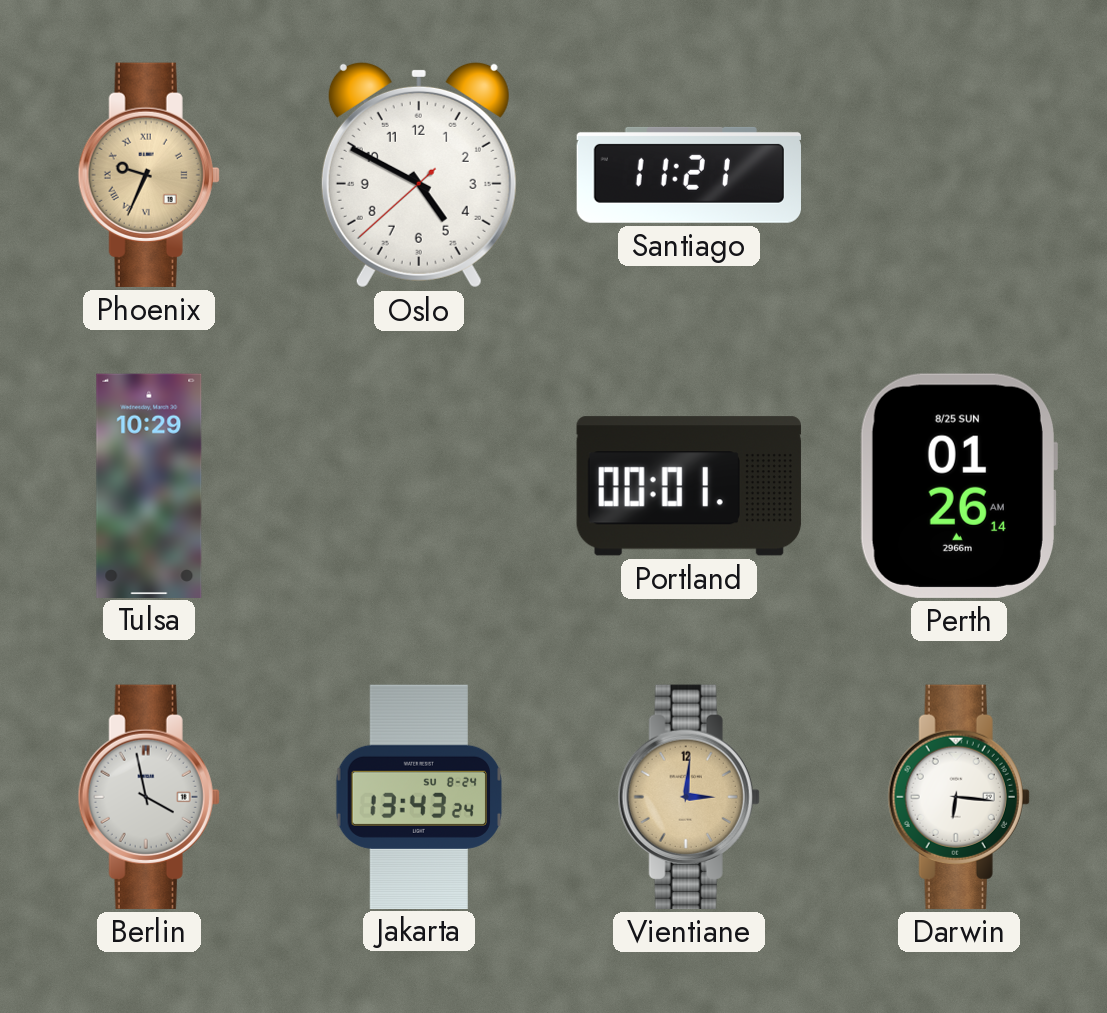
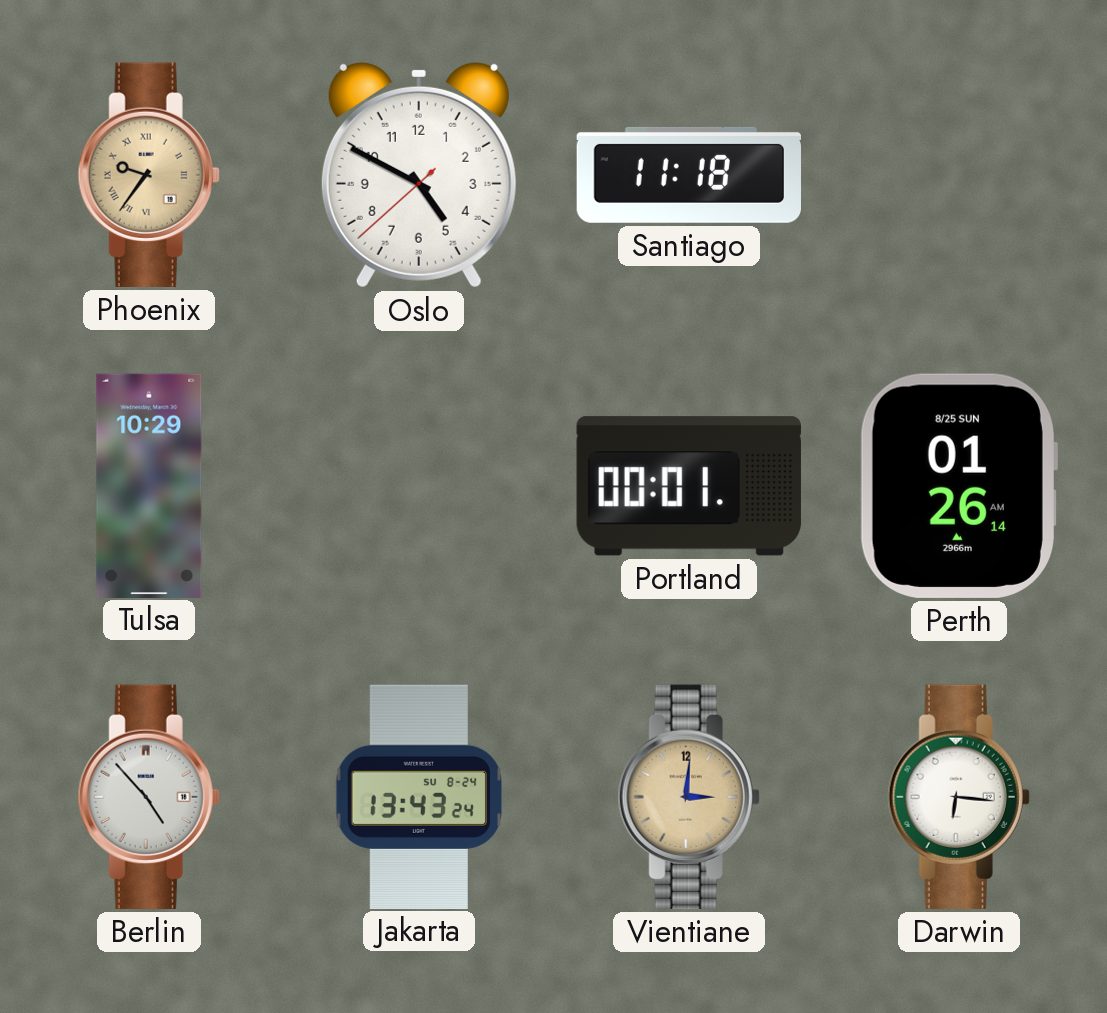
Phoenix: 9:34 -> 9:36 (149, 175)
Santiago: 11:21 -> 11:18 (688, 175)
Berlin: 3:58 -> 4:53 (149, 797)
